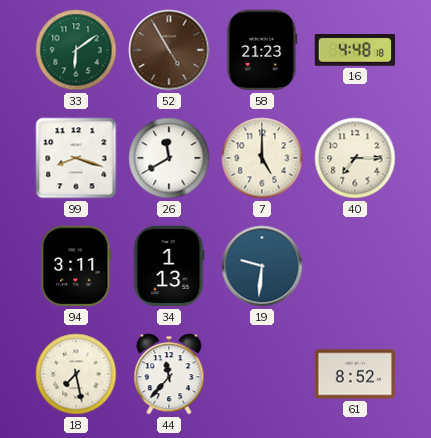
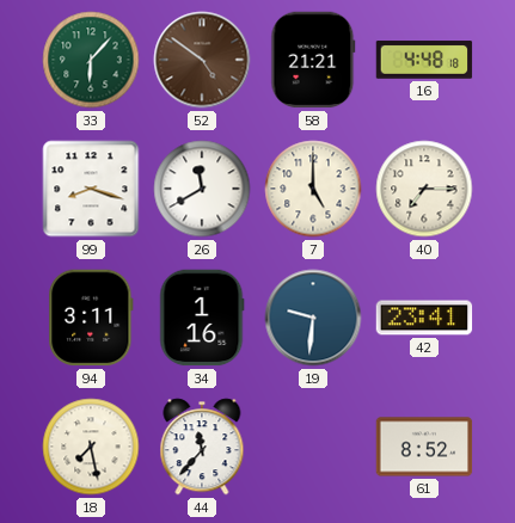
33: 6:09 -> 6:07 (91, 60)
52: 4:55 -> 4:51 (202, 60)
58: 21:23 -> 21:21 (313, 60)
34: 1:13 -> 1:16 (202, 318)
42: none -> 23:41 (424, 318)
